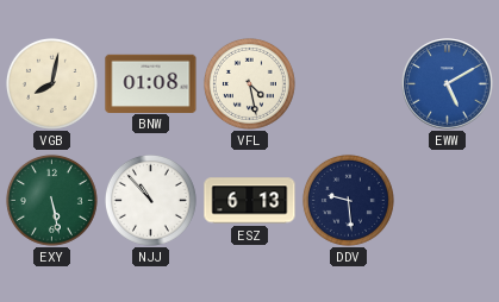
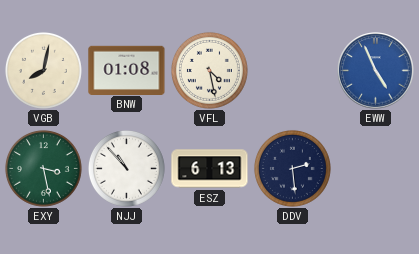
EWW: 5:10 -> 4:56 (376, 71)
EXY: 5:28 -> 3:28 (43, 168)
DDV: 9:29 -> 2:29 (292, 168)
